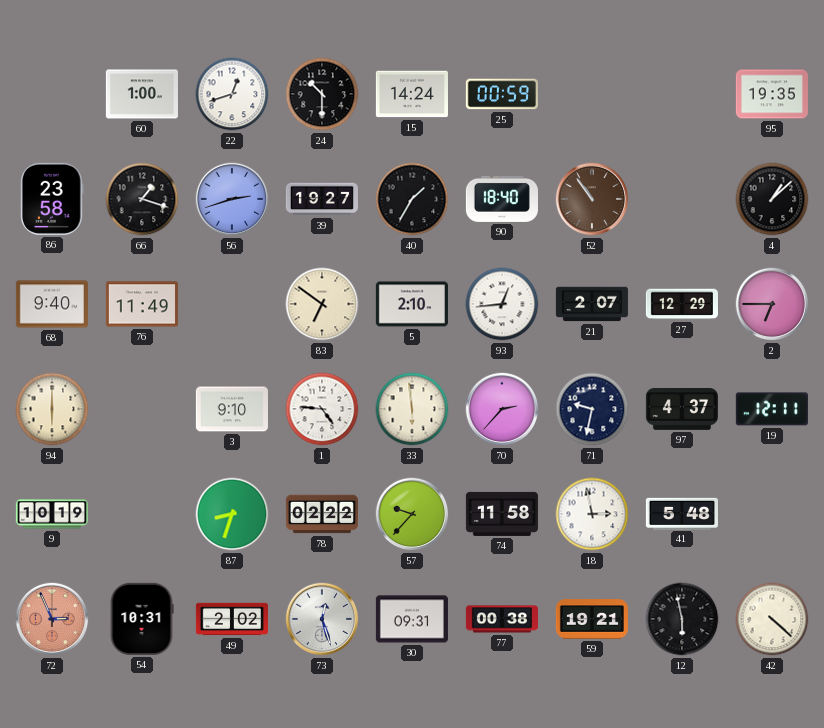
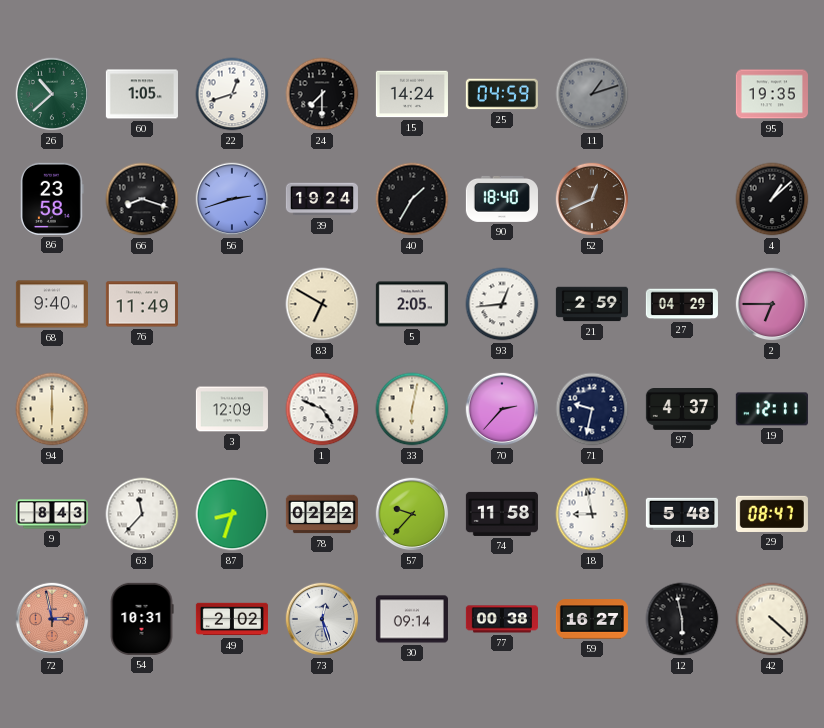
26: none -> 10:38 (52, 94)
60: 1:00 -> 1:05 (142, 94)
24: 10:30 -> 7:30 (322, 94)
25: 00:59 -> 04:59 (502, 94)
11: none -> 1:12 (592, 94)
66: 1:18 -> 8:18 (142, 199)
39: 19:27 -> 19:24 (322, 199)
52: 10:54 -> 12:41 (592, 199)
83: 6:51 -> 6:50 (322, 304)
5: 2:10 -> 2:05 (412, 304)
21: 2:07 -> 2:59 (592, 304)
27: 12:29 -> 04:29 (681, 304)
3: 9:10 -> 12:09 (232, 409)
1: 4:46 -> 4:49 (322, 409)
33: 5:59 -> 6:02 (412, 409)
9: 10:19 -> 8:43 (51, 514)
63: none -> 11:37 (142, 514)
18: 2:58 -> 8:58 (592, 514)
29: none -> 08:47 (772, 514)
72: 2:56 -> 2:58 (52, 619)
30: 09:31 -> 09:14 (412, 619)
59: 19:21 -> 16:27 (592, 619)
